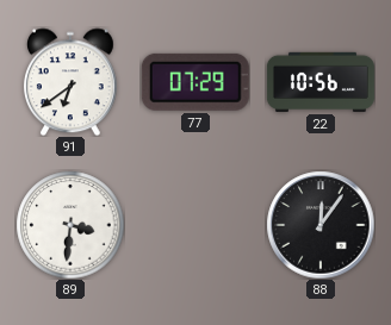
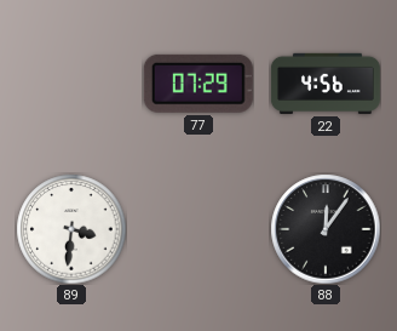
91: 6:39 -> none (70, 82)
22: 10:56 -> 4:56 (326, 84)
